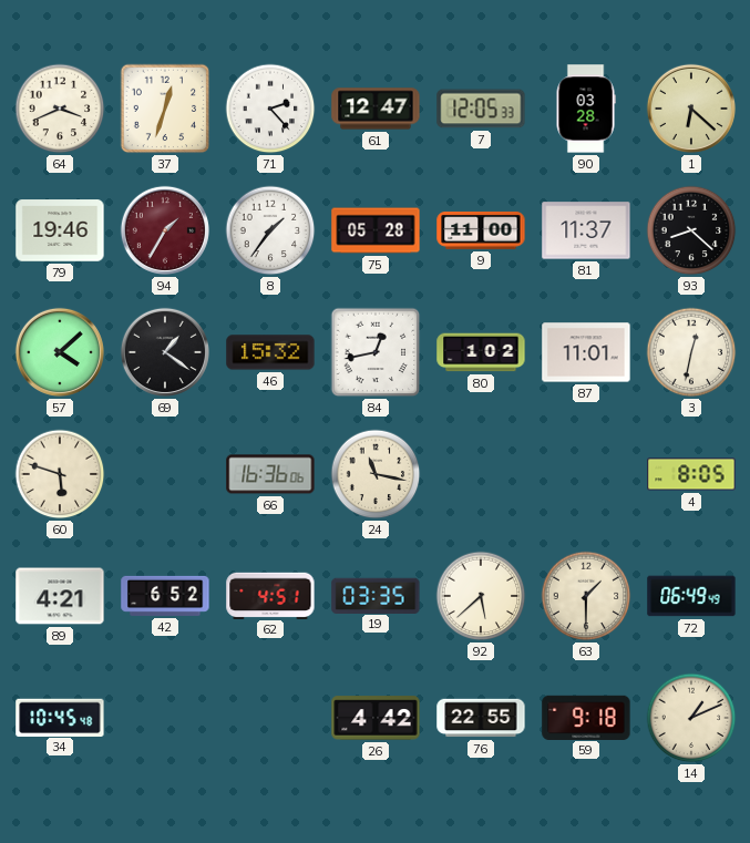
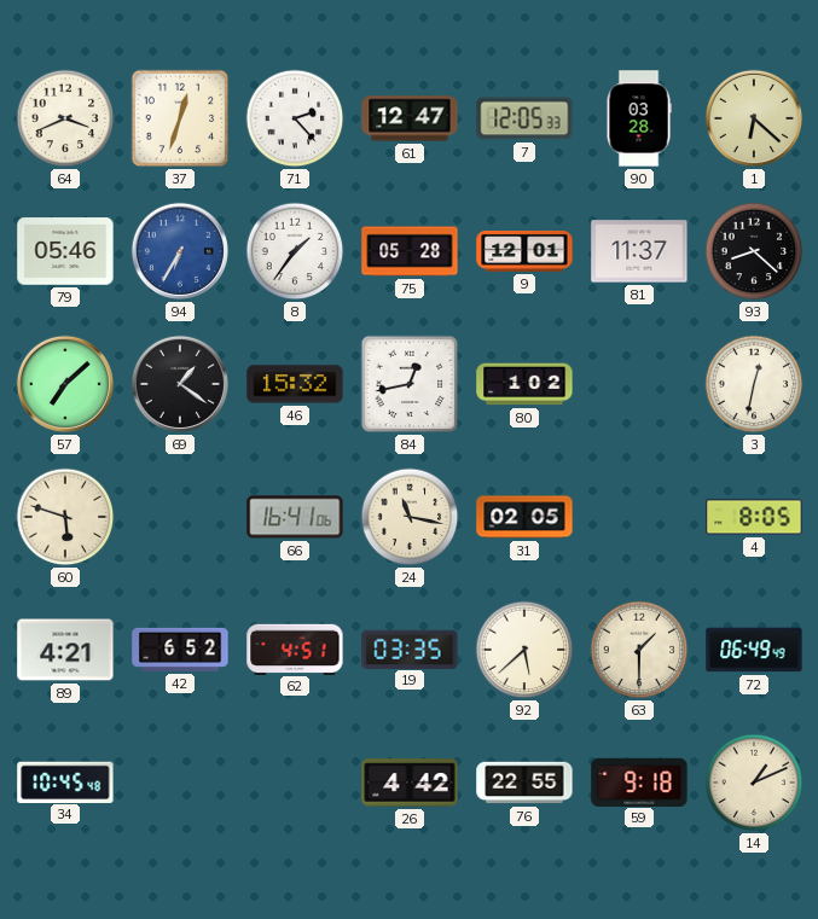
79: 19:46 -> 05:46 (65, 251)
94: 1:35 -> 6:35 (180, 251)
94 dial: burgundy -> blue (180, 251)
9: 11:00 -> 12:01 (524, 252)
57: 4:08 -> 7:08 (65, 384)
87: 11:01 -> none (586, 352)
66: 16:36 -> 16:41 (295, 517)
31: none -> 02:05 (524, 517)
